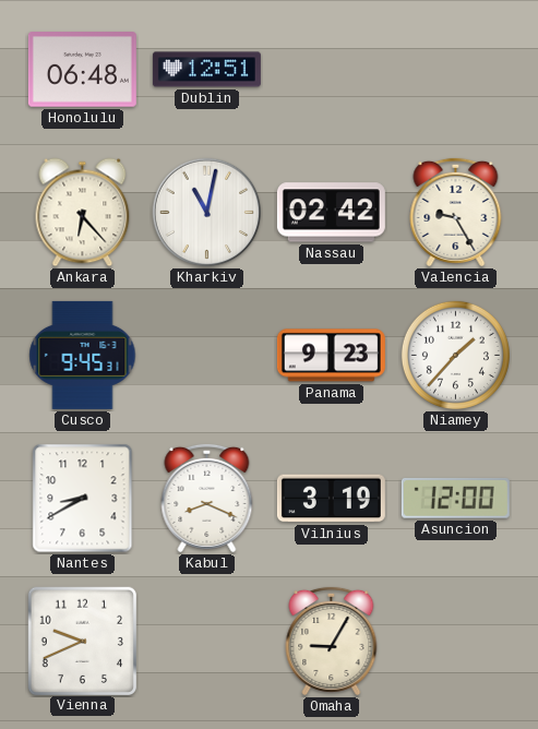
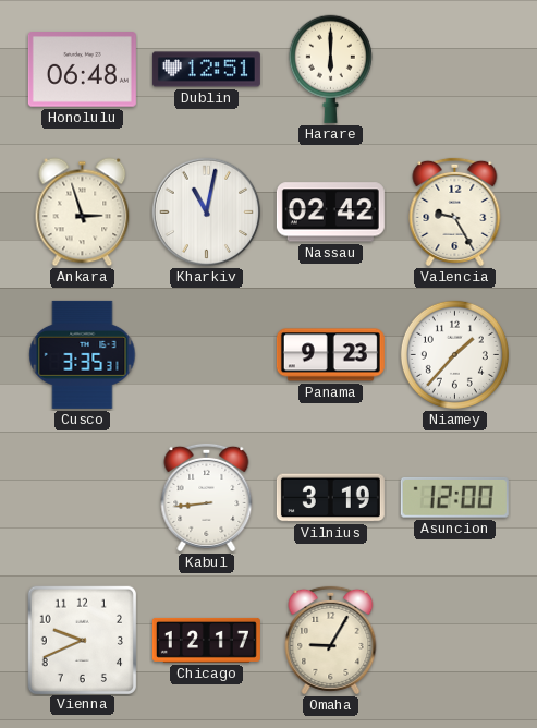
Harare: none -> 6:00 (330, 69)
Ankara: 6:23 -> 2:57 (83, 213)
Cusco: 9:45 -> 3:35 (83, 354)
Nantes: 8:40 -> none (83, 499)
Kabul: 8:19 -> 8:44 (207, 497)
Chicago: none -> 12:17 (206, 640)
